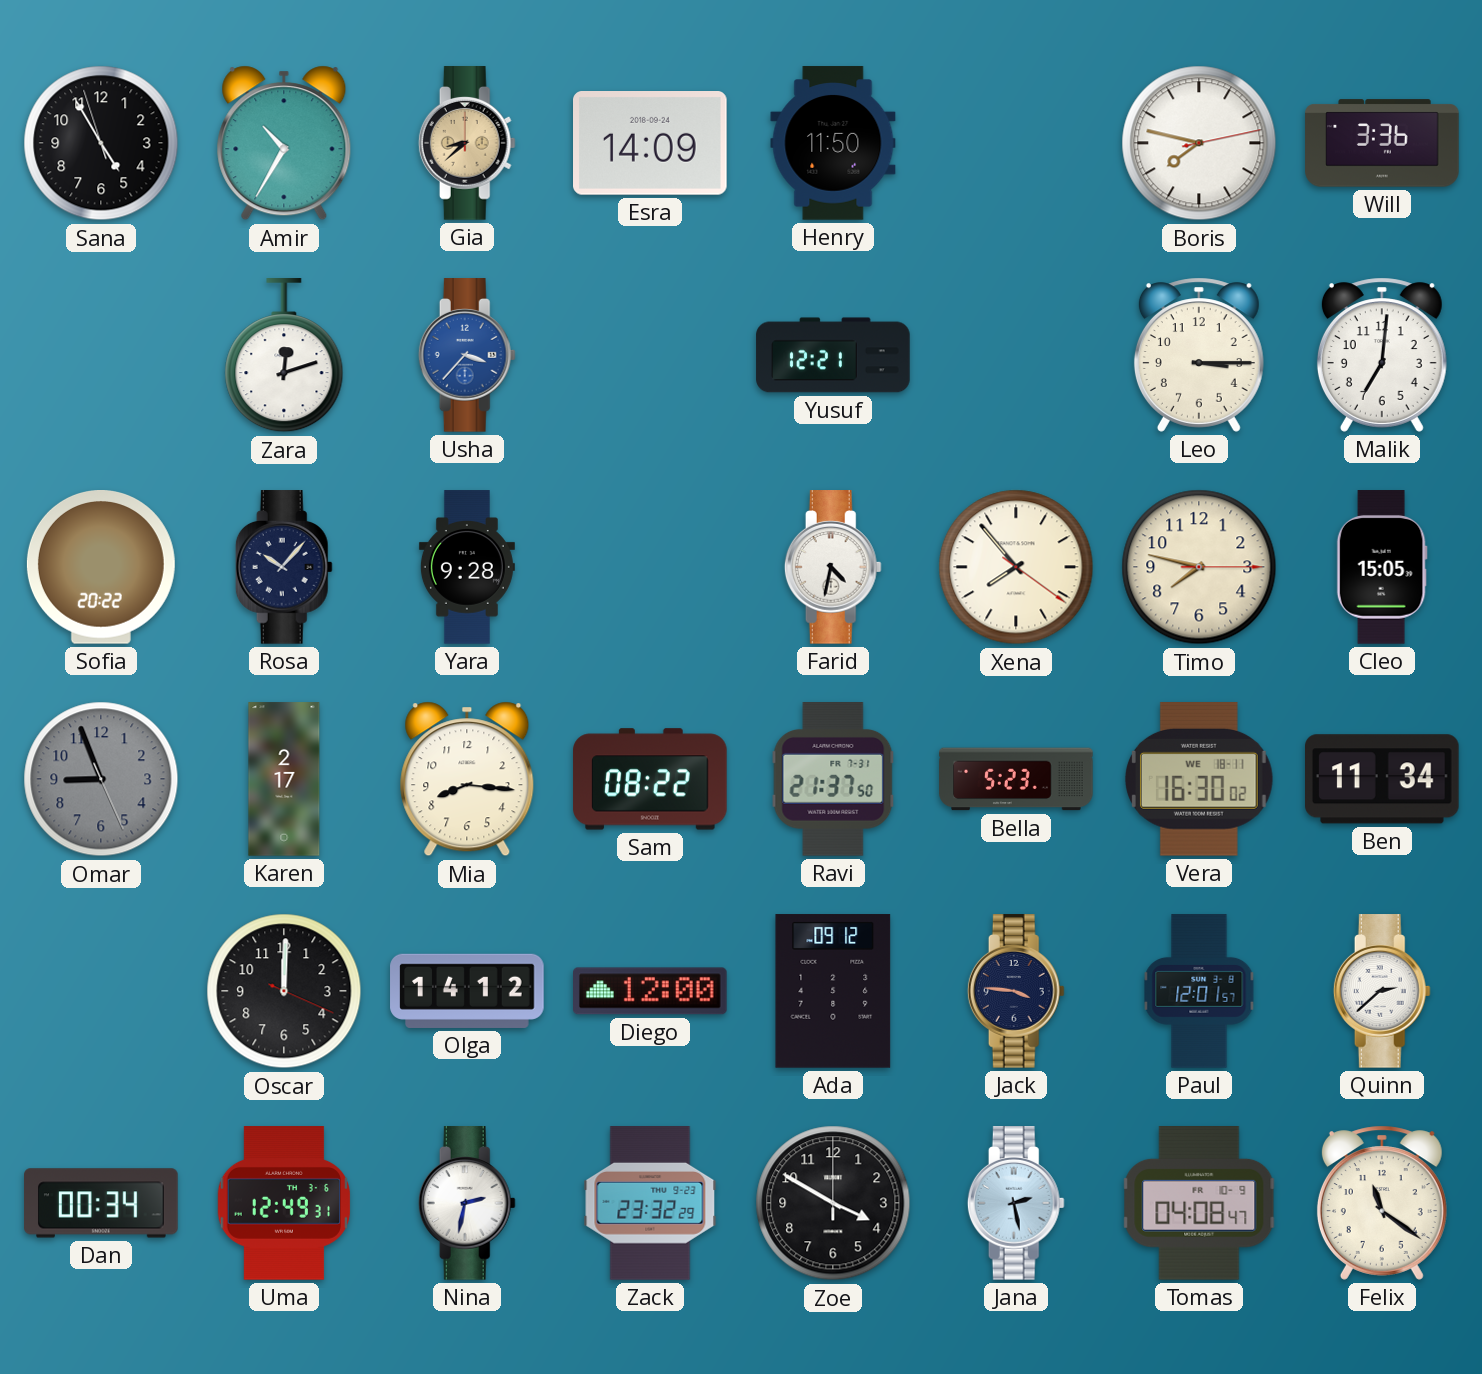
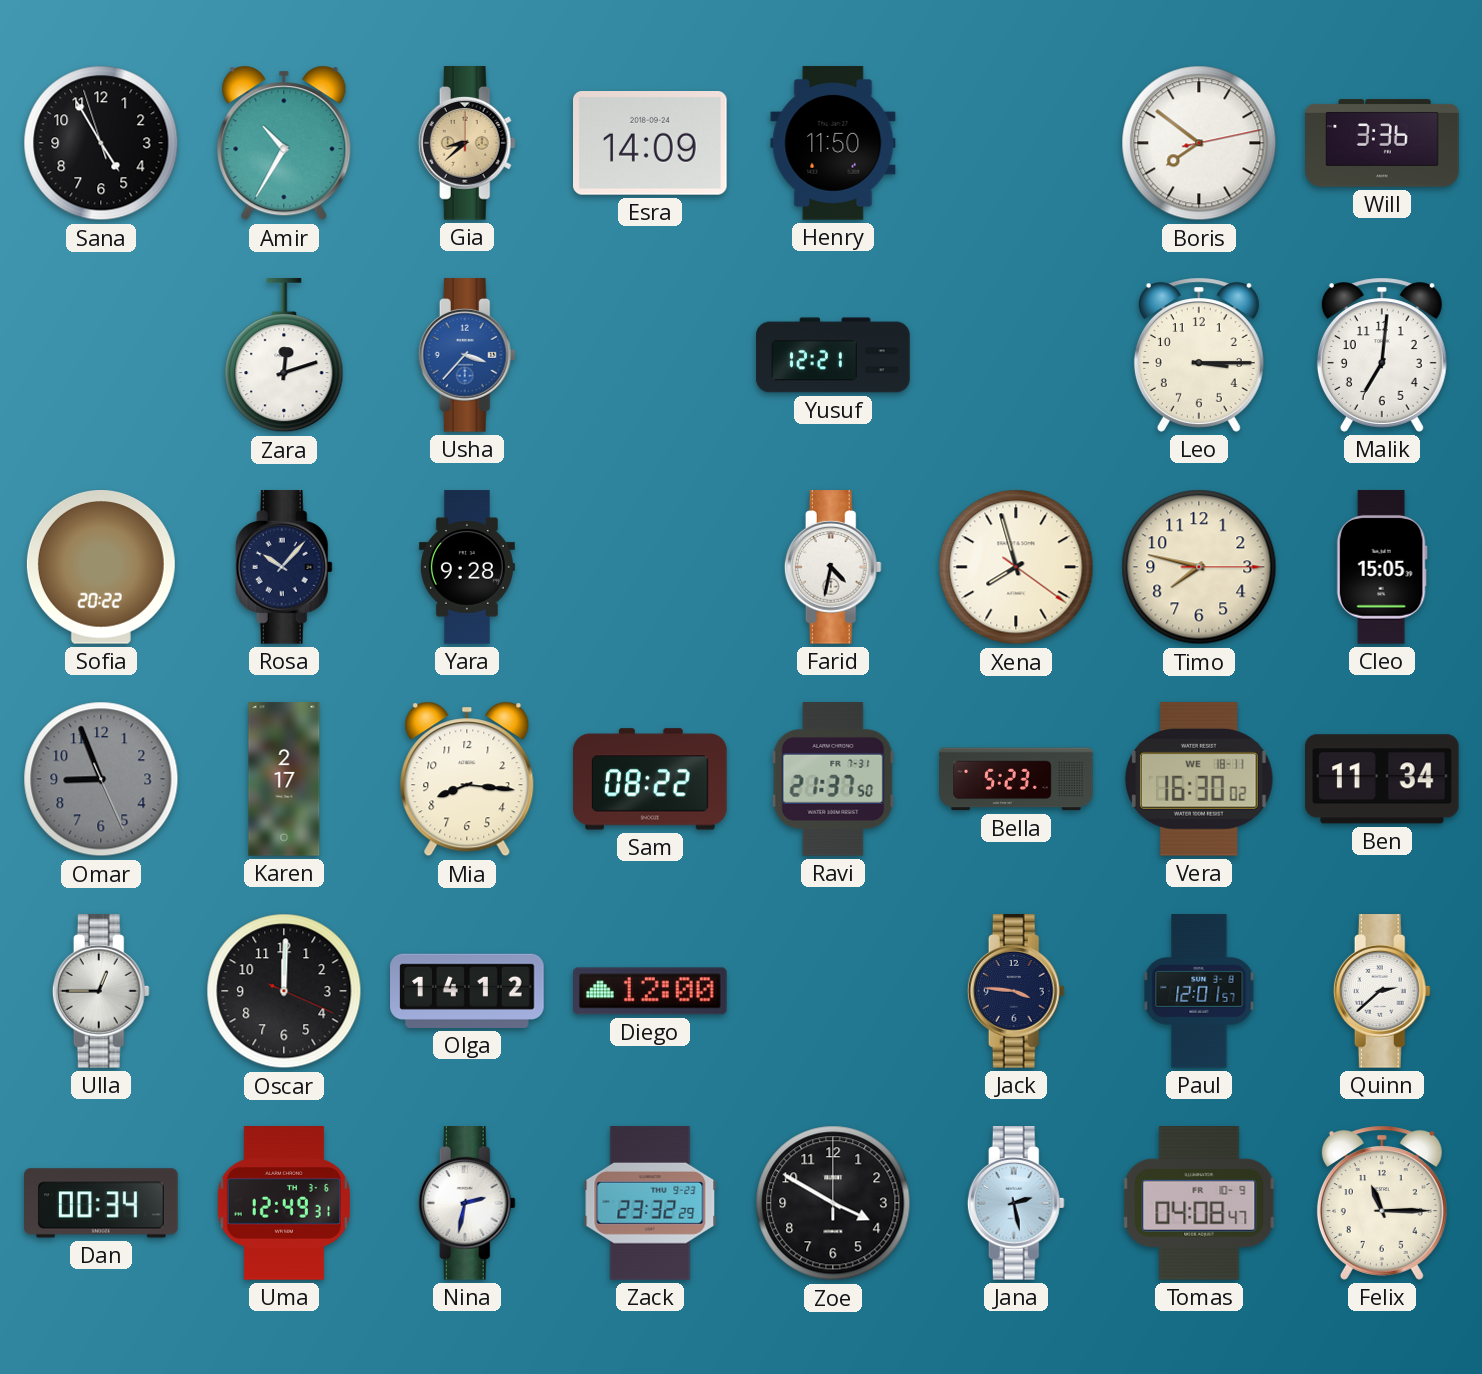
Boris: 7:47 -> 7:51 (1199, 143)
Xena: 7:53 -> 7:57 (1016, 567)
Ulla: none -> 12:45 (101, 991)
Ada: 09:12 -> none (833, 991)
Felix: 11:21 -> 11:15 (1382, 1203)
